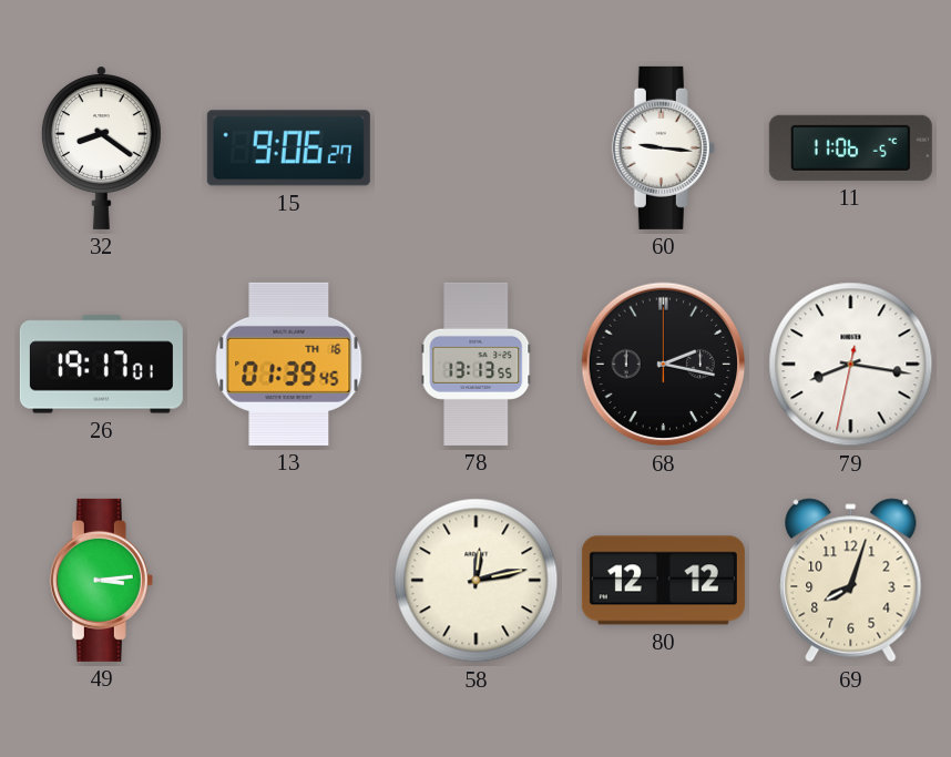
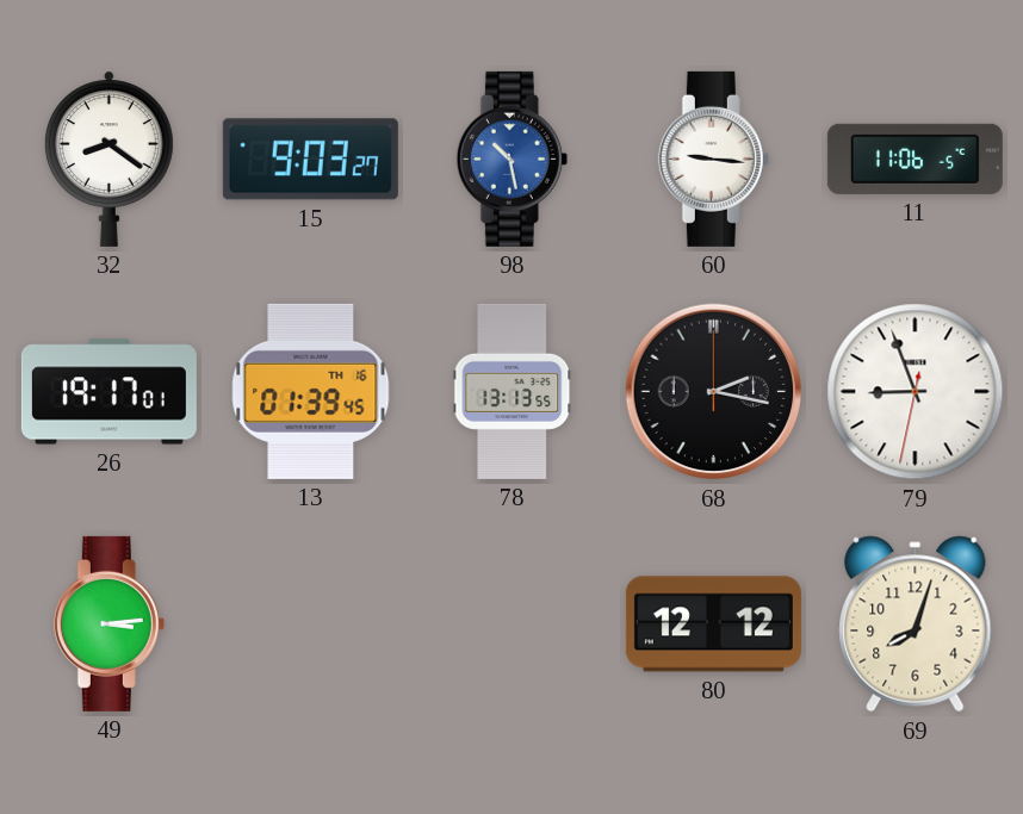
15: 9:06 -> 9:03 (310, 160)
98: none -> 10:28 (511, 159)
79: 8:16 -> 8:56 (916, 392)
58: 12:13 -> none (477, 581)
